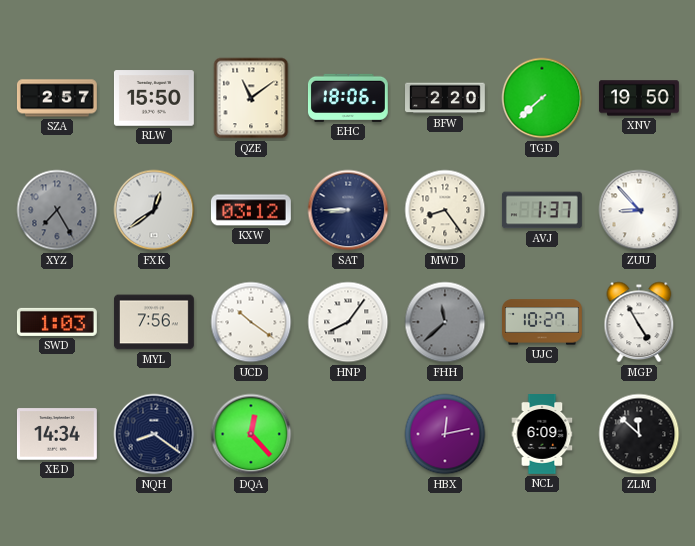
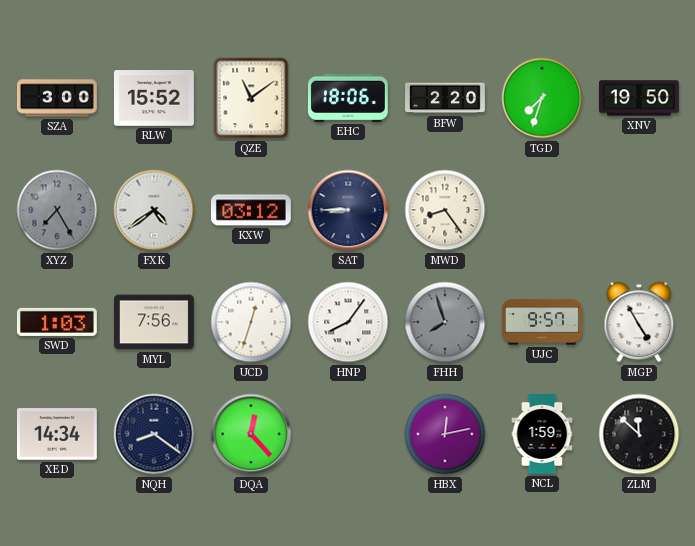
SZA: 2:57 -> 3:00 (57, 98)
RLW: 15:50 -> 15:52 (154, 98)
TGD: 7:38 -> 7:33 (542, 98)
FXK: 12:39 -> 4:39 (154, 210)
AVJ: 1:37 -> none (542, 210)
ZUU: 8:53 -> none (639, 210)
UCD: 10:21 -> 12:33 (251, 322)
FHH: 11:38 -> 7:57 (445, 322)
UJC: 10:27 -> 9:57 (543, 322)
NCL: 6:09 -> 1:59 (542, 435)
